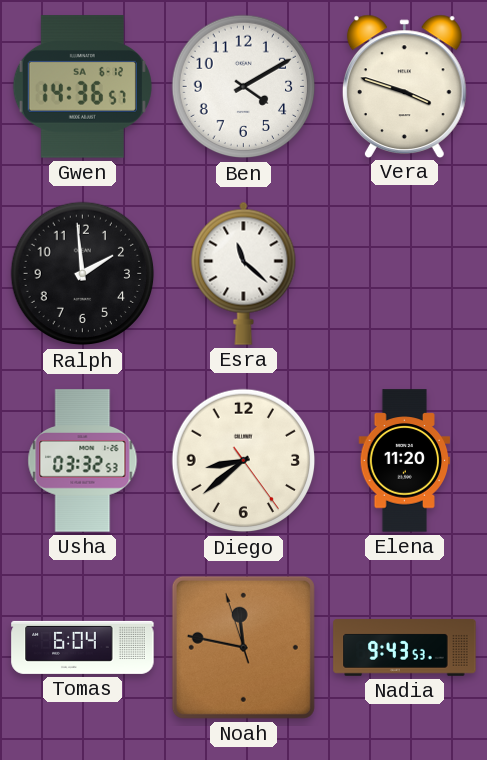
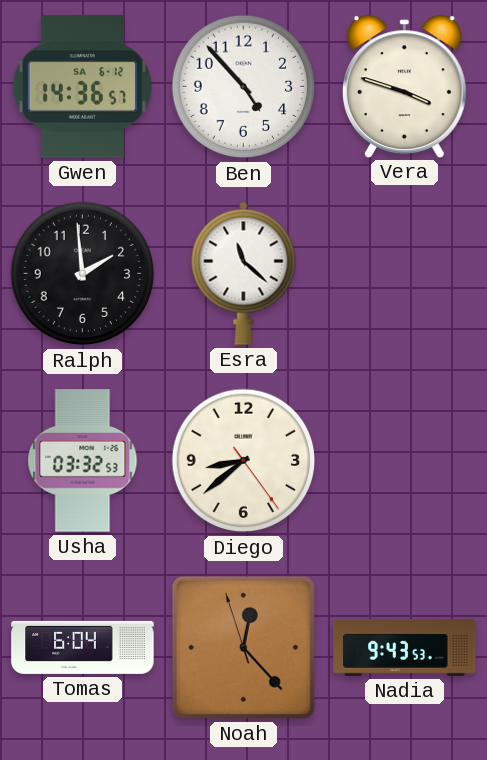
Ben: 4:10 -> 4:53 (244, 87)
Elena: 11:20 -> none (405, 461)
Noah: 11:46 -> 12:22 (243, 647)
